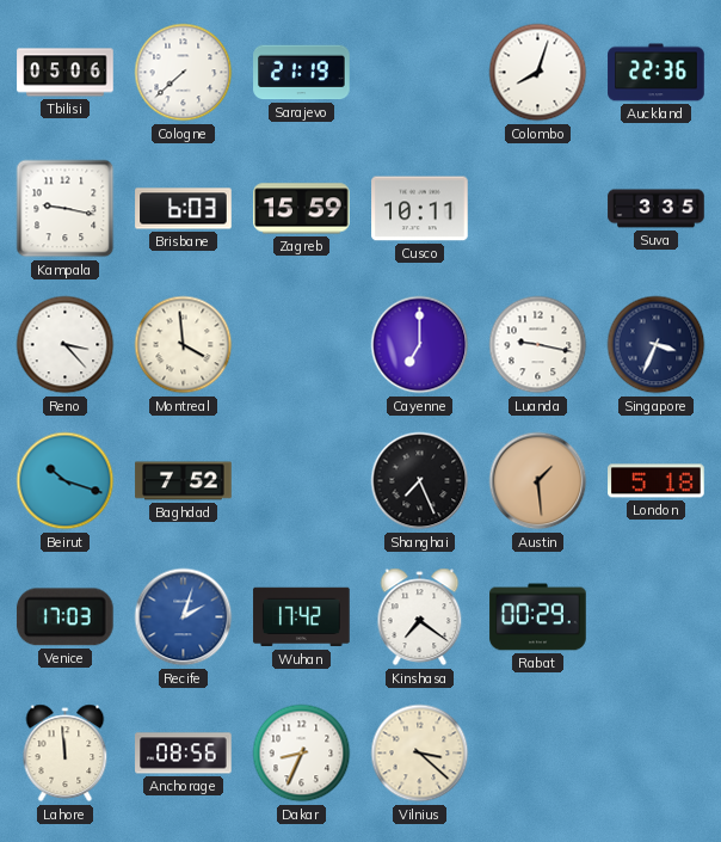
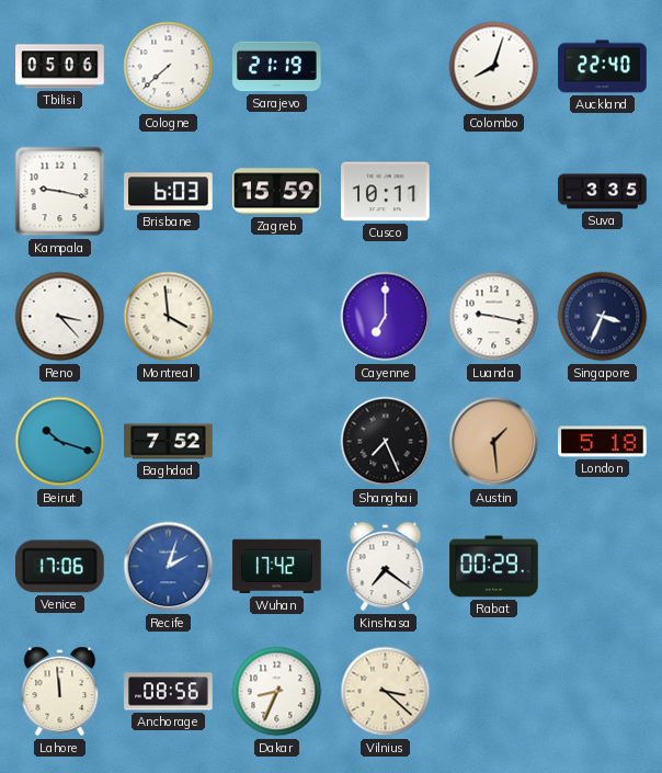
Auckland: 22:36 -> 22:40 (603, 67)
Venice: 17:03 -> 17:06 (59, 567)
